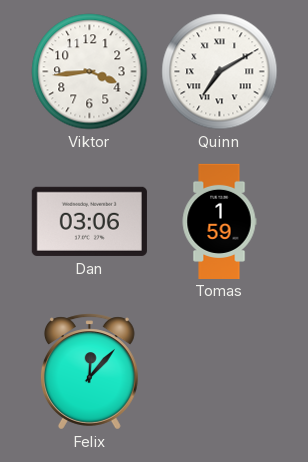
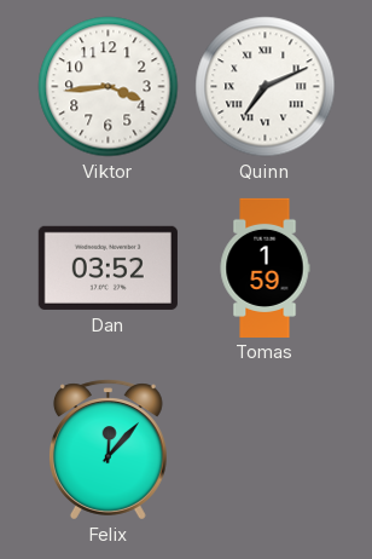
Quinn: 7:10 -> 7:11 (266, 87)
Dan: 03:06 -> 03:52 (107, 267)
